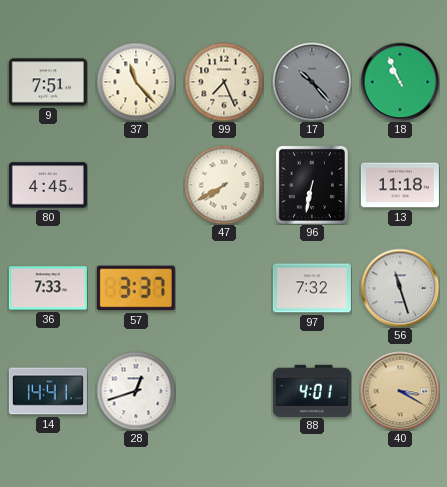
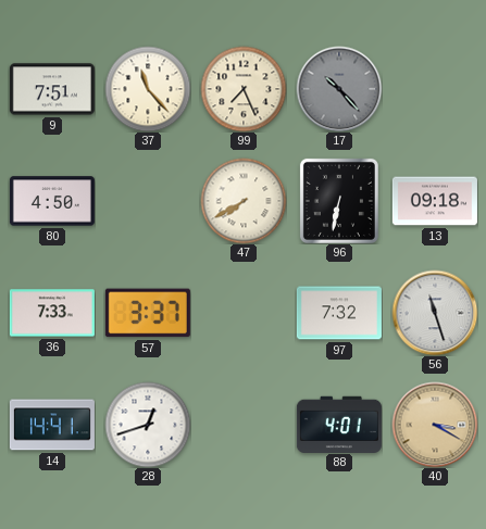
18: 10:56 -> none (400, 82)
80: 4:45 -> 4:50 (52, 201)
13: 11:18 -> 09:18 (435, 201)
